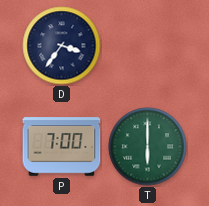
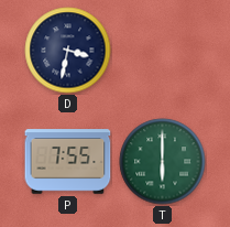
D: 3:36 -> 3:32 (68, 51)
P: 7:00 -> 7:55 (68, 162)
